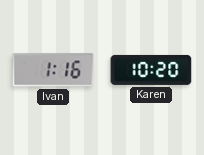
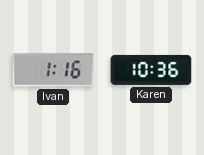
Karen: 10:20 -> 10:36 (151, 70)
